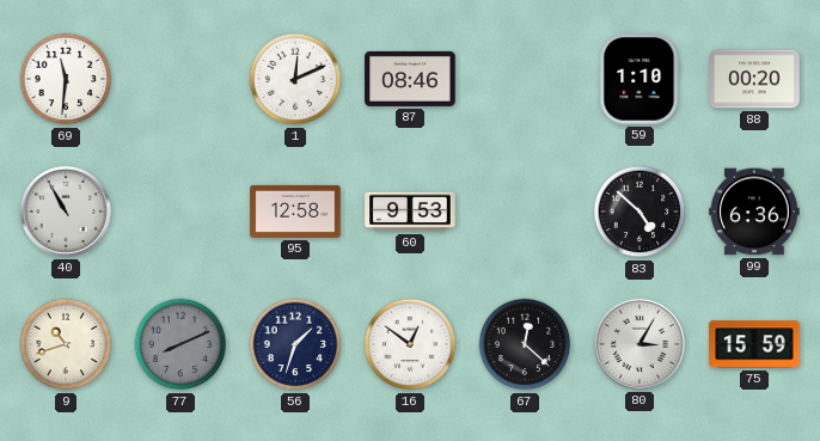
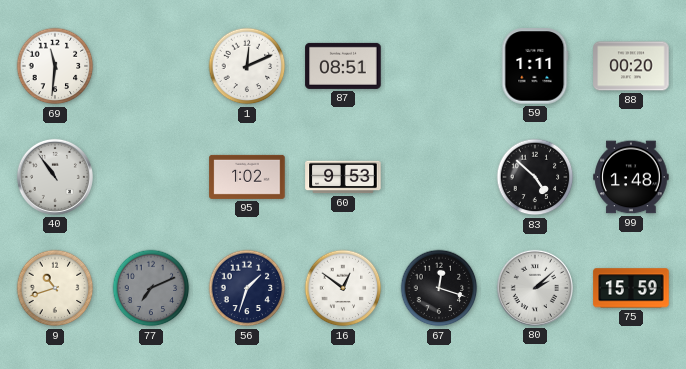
87: 08:46 -> 08:51 (343, 66)
59: 1:10 -> 1:11 (535, 66)
40: 10:55 -> 10:54 (55, 177)
95: 12:58 -> 1:02 (247, 177)
99: 6:36 -> 1:48 (631, 177)
77: 8:11 -> 7:11 (151, 288)
67: 12:22 -> 12:18 (439, 288)
80: 3:05 -> 2:08 (535, 288)
